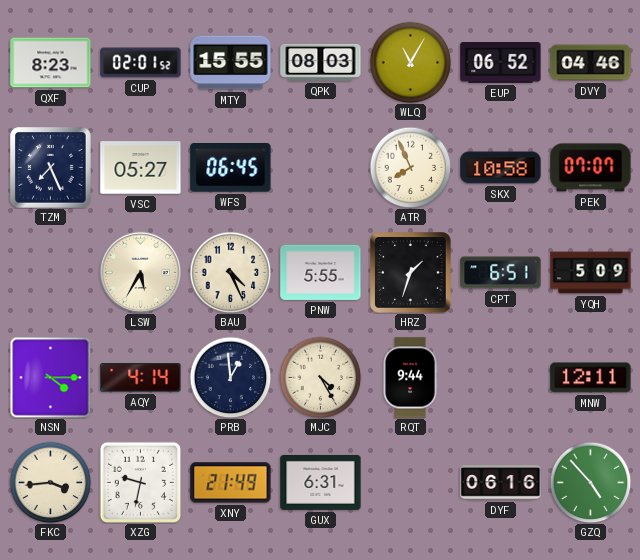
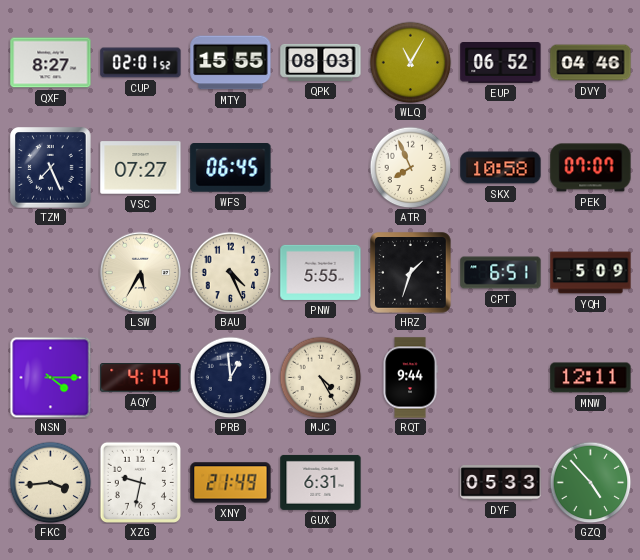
QXF: 8:23 -> 8:27 (51, 63)
VSC: 05:27 -> 07:27 (141, 168)
DYF: 06:16 -> 05:33 (501, 483)
